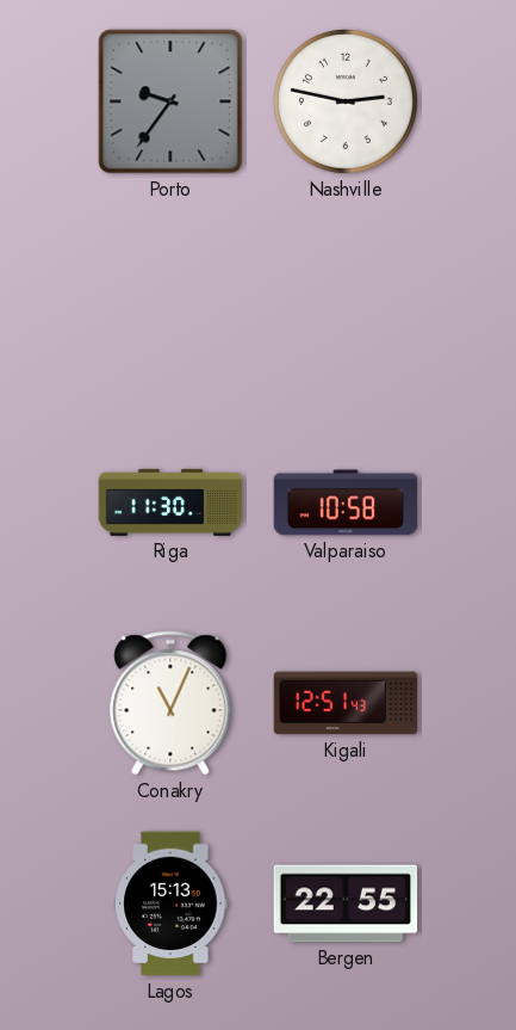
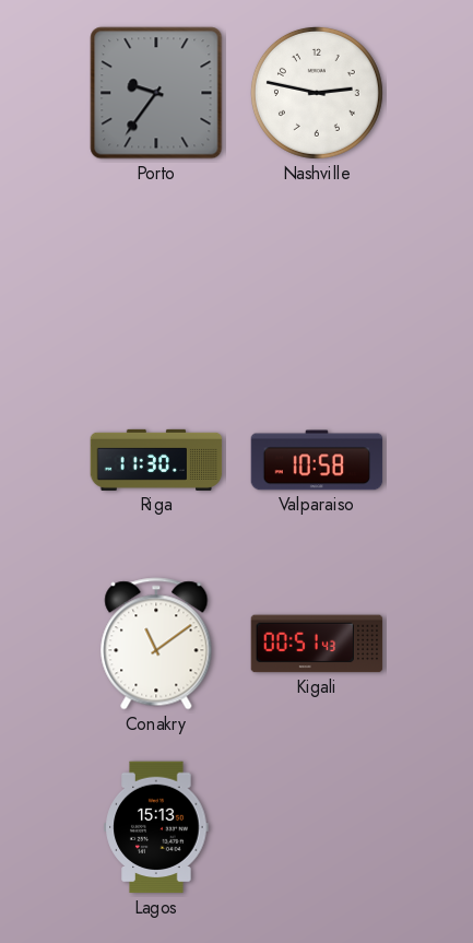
Conakry: 11:04 -> 11:09 (156, 644)
Kigali: 12:51 -> 00:51 (317, 644)
Bergen: 22:55 -> none (346, 903)
